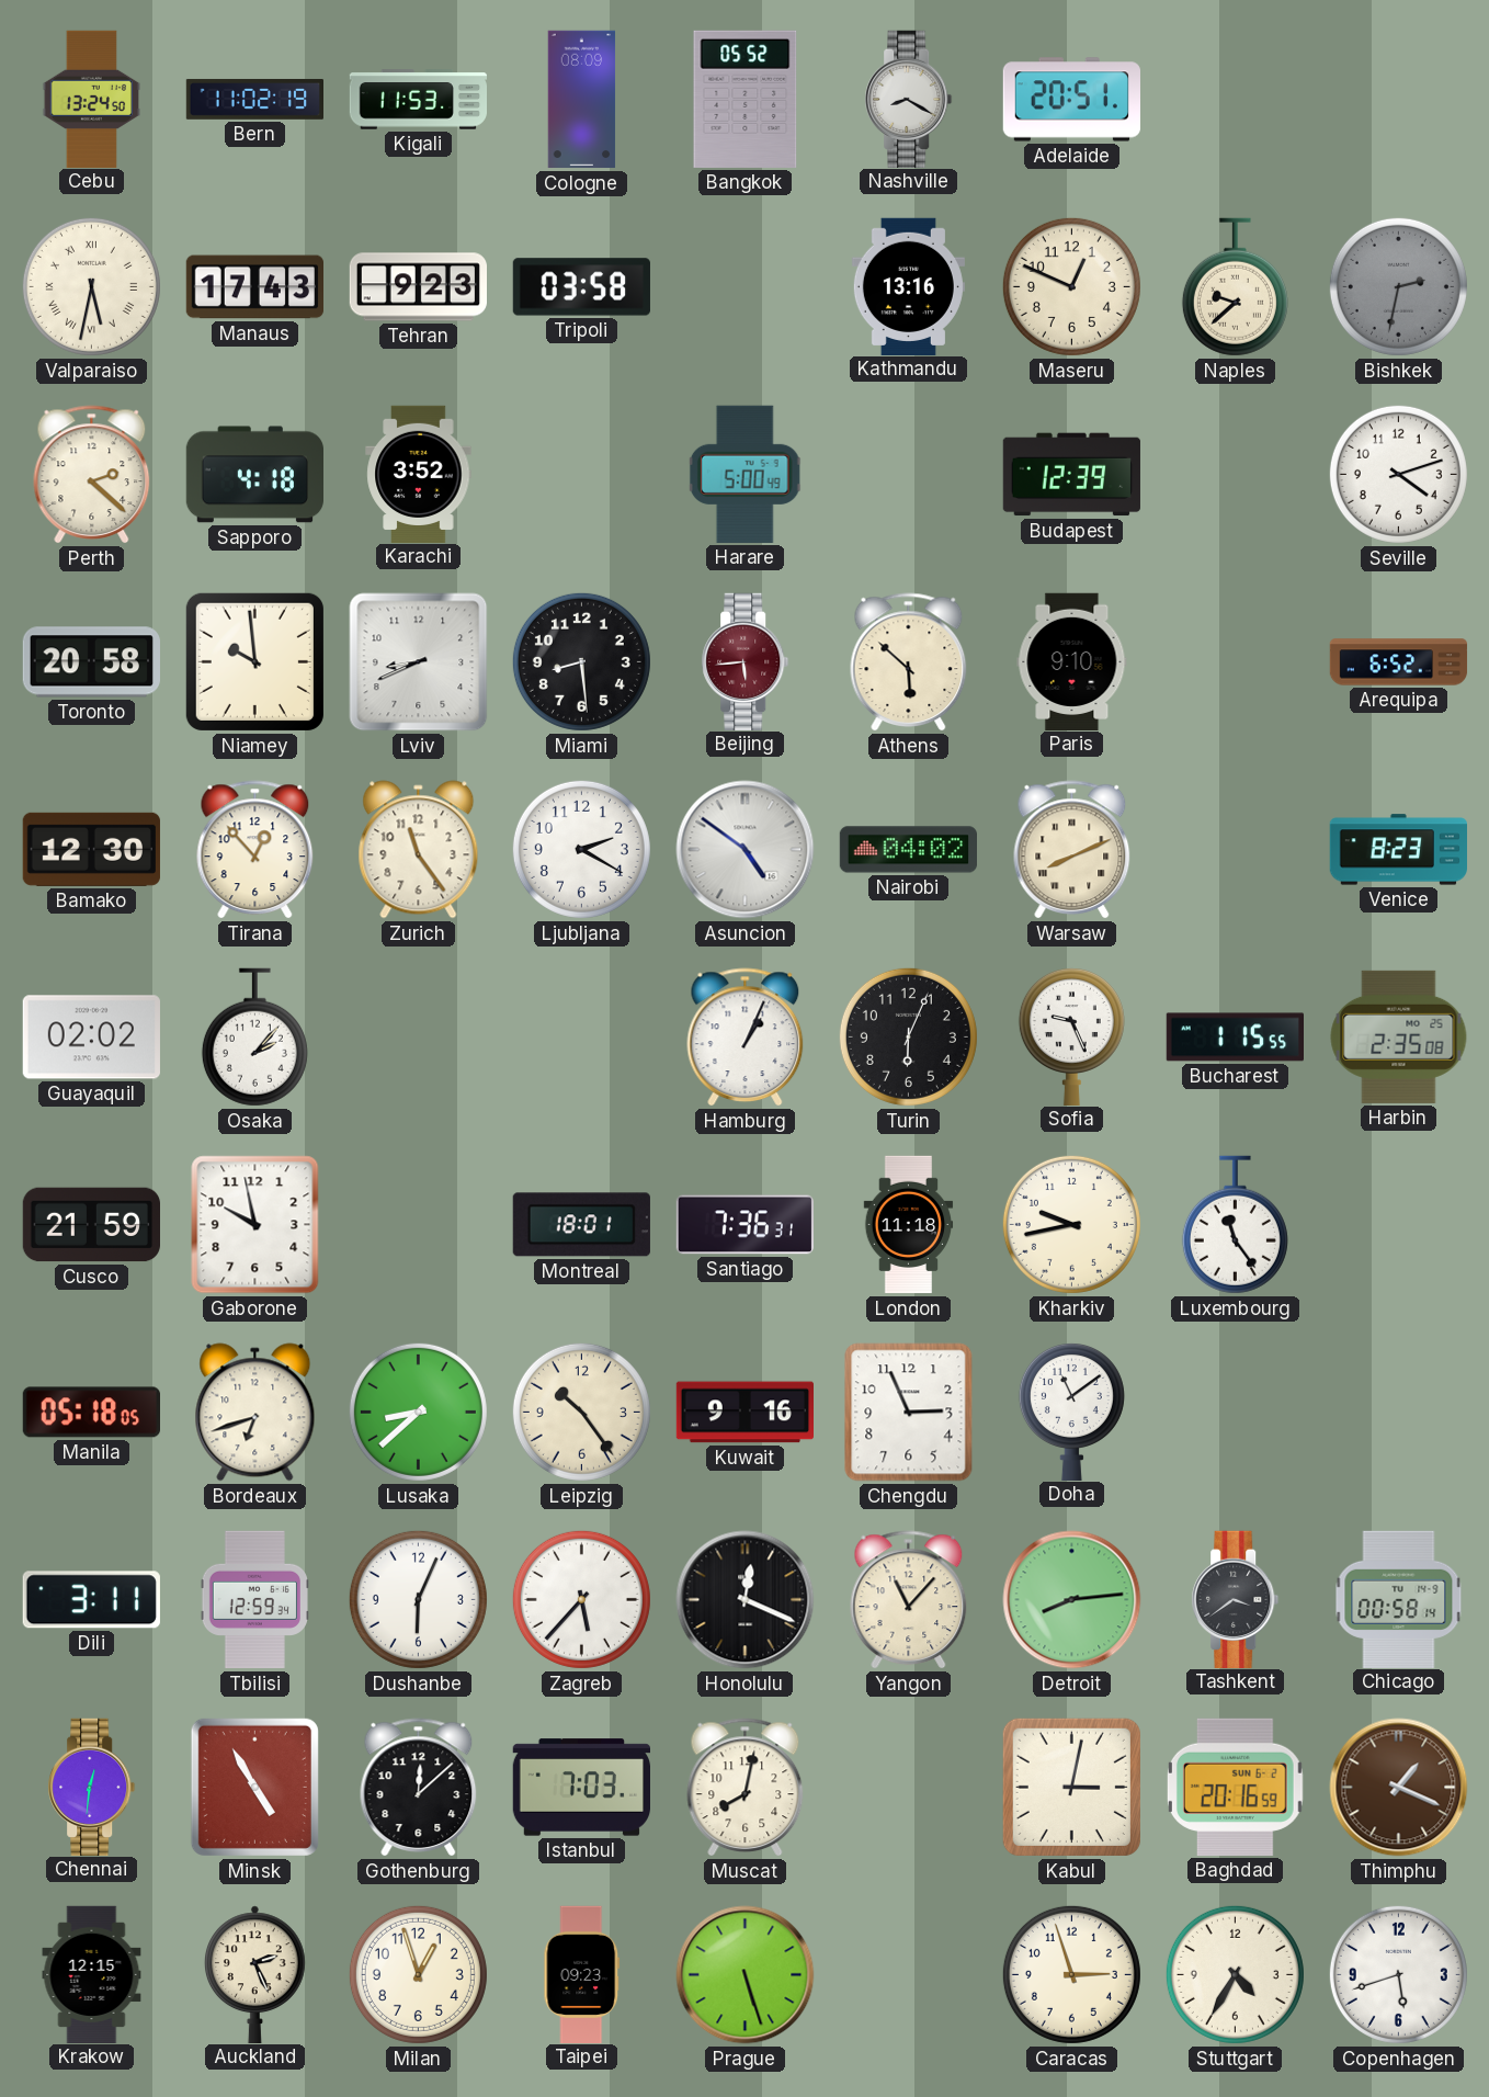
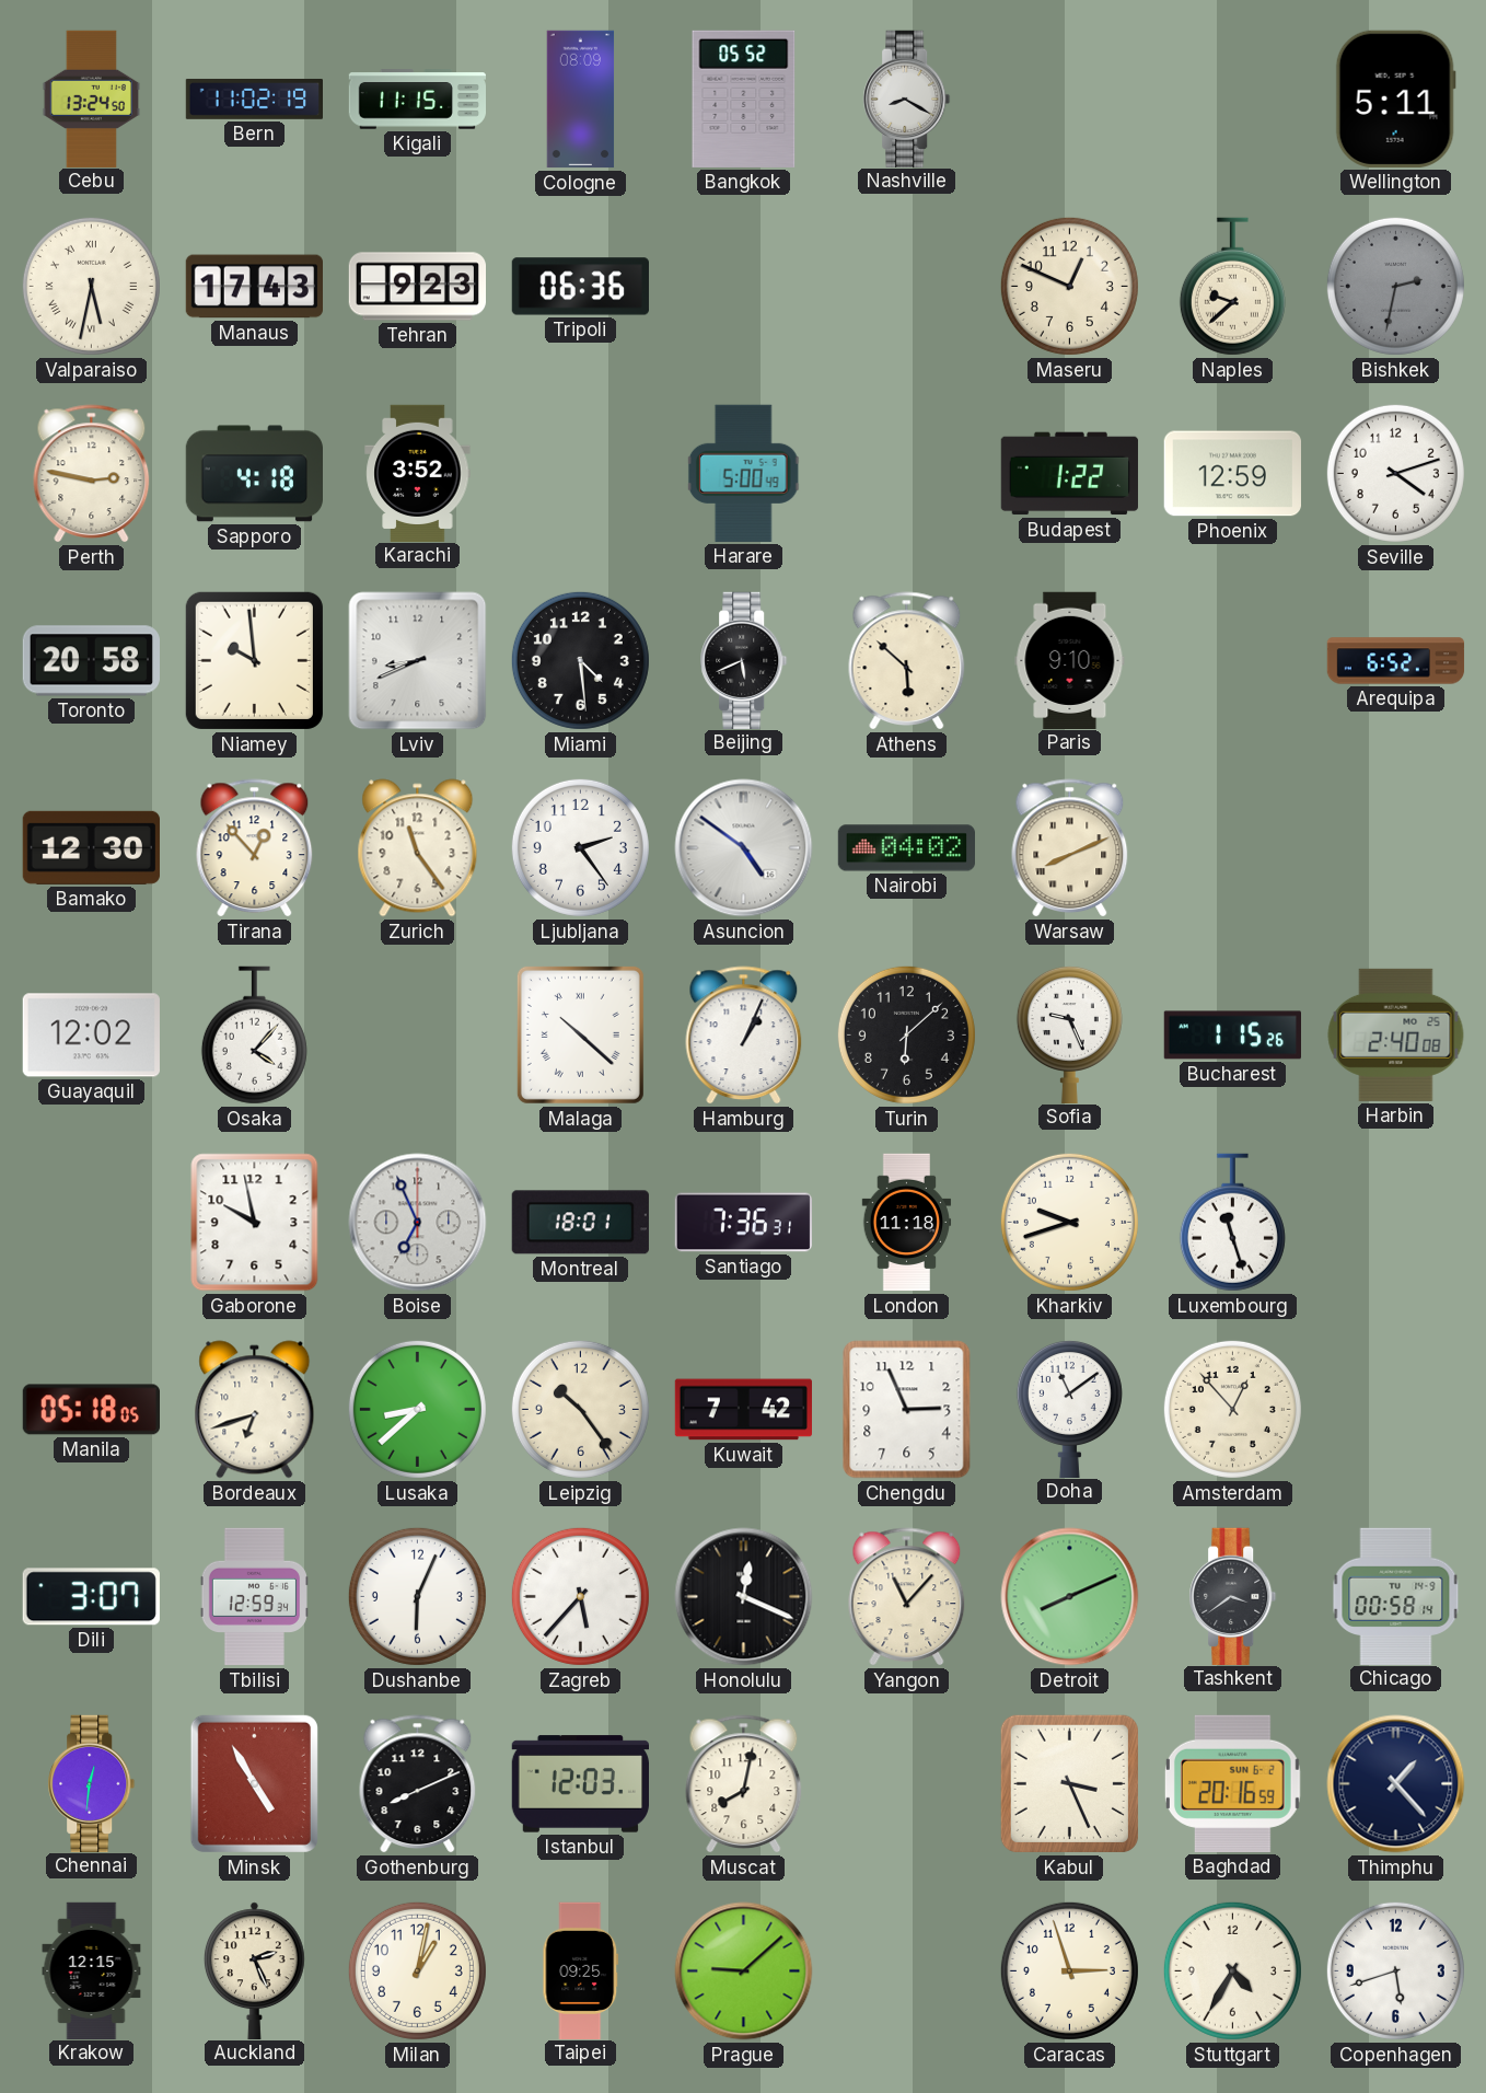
Kigali: 11:53 -> 11:15 (417, 100)
Adelaide: 20:51 -> none (1071, 100)
Wellington: none -> 5:11 (1395, 99)
Tripoli: 03:58 -> 06:36 (580, 287)
Kathmandu: 13:16 -> none (908, 286)
Perth: 2:22 -> 2:47 (92, 474)
Budapest: 12:39 -> 1:22 (1069, 474)
Phoenix: none -> 12:59 (1232, 474)
Miami: 8:29 -> 4:29 (580, 660)
Beijing: 5:44 -> 5:41 (744, 660)
Beijing dial: burgundy -> black (744, 660)
Ljubljana: 2:20 -> 2:24 (580, 847)
Venice: 8:23 -> none (1398, 850)
Guayaquil: 02:02 -> 12:02 (91, 1036)
Osaka: 2:07 -> 4:07 (254, 1036)
Malaga: none -> 10:22 (580, 1034)
Turin: 6:04 -> 6:08 (906, 1034)
Bucharest: 1:15:55 -> 1:15:26 (1232, 1036)
Harbin: 2:35 -> 2:40 (1396, 1034)
Cusco: 21:59 -> none (91, 1225)
Boise: none -> 6:56 (418, 1223)
Kharkiv: 9:43 -> 9:42 (1069, 1222)
Luxembourg: 11:24 -> 11:27 (1232, 1223)
Kuwait: 9:16 -> 7:42 (743, 1410)
Amsterdam: none -> 12:53 (1232, 1409)
Dili: 3:11 -> 3:07 (91, 1597)
Detroit: 8:14 -> 8:11 (1070, 1597)
Gothenburg: 12:08 -> 8:11 (418, 1784)
Istanbul: 7:03 -> 12:03 (580, 1784)
Kabul: 3:02 -> 3:26 (1069, 1783)
Thimphu: 1:19 -> 1:23 (1396, 1784)
Thimphu dial: brown -> navy (1396, 1784)
Milan: 12:57 -> 1:02 (417, 1970)
Taipei: 09:23 -> 09:25 (581, 1970)
Prague: 5:27 -> 9:08 (744, 1971)
